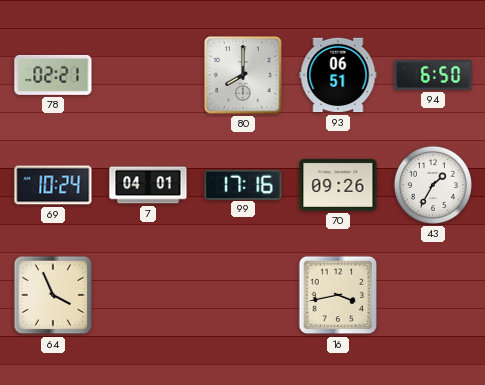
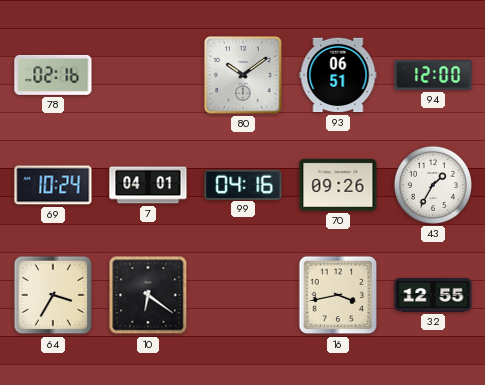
78: 02:21 -> 02:16 (53, 75)
80: 8:00 -> 10:09 (244, 76)
94: 6:50 -> 12:00 (433, 76)
99: 17:16 -> 04:16 (243, 184)
64: 3:56 -> 3:35 (53, 295)
10: none -> 6:21 (148, 295)
32: none -> 12:55 (433, 295)
